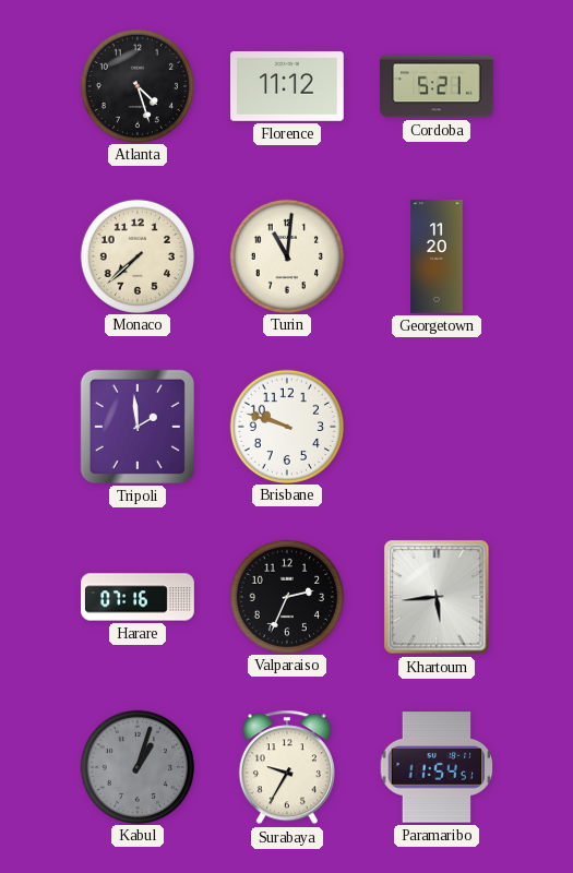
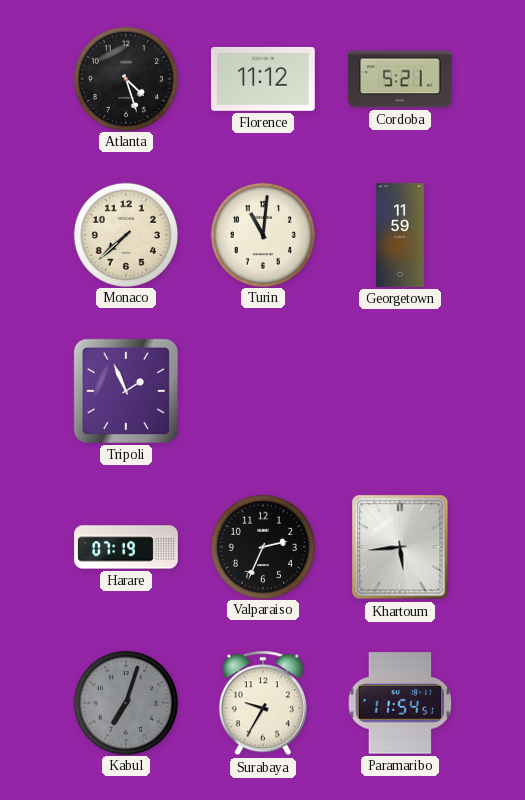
Georgetown: 11:20 -> 11:59 (400, 235)
Tripoli: 1:59 -> 1:56 (126, 391)
Brisbane: 9:48 -> none (286, 426)
Harare: 07:16 -> 07:19 (126, 547)
Kabul: 1:03 -> 7:03 (125, 702)
